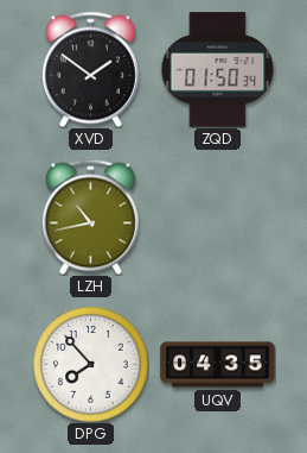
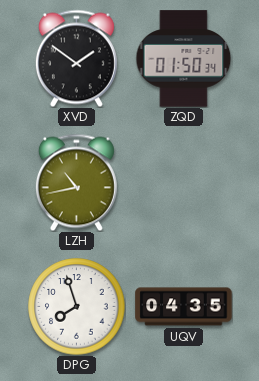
DPG: 7:53 -> 7:57 (77, 307)
